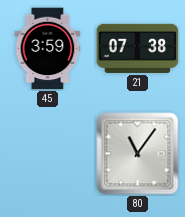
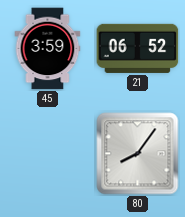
21: 07:38 -> 06:52 (138, 48)
80: 11:06 -> 8:06 (138, 154)
